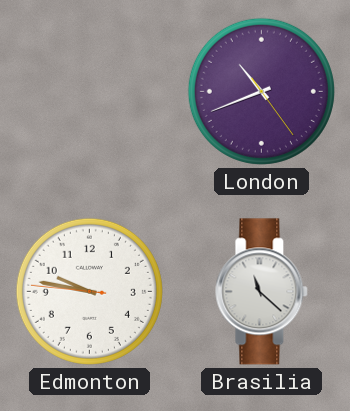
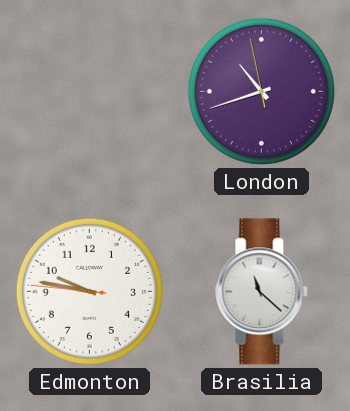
London: 10:41:24 -> 10:41:58 (261, 91)
